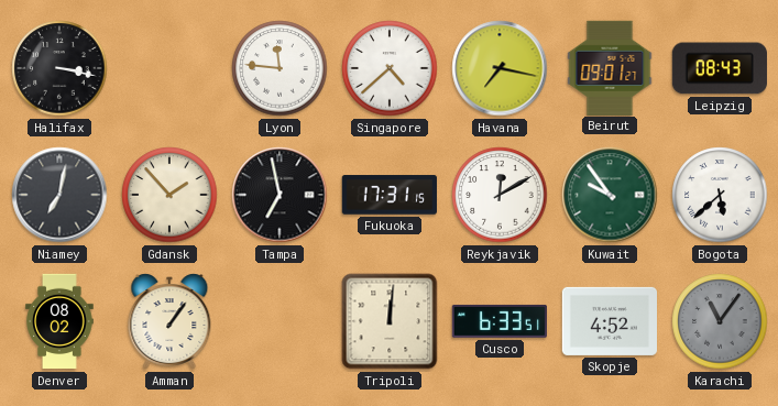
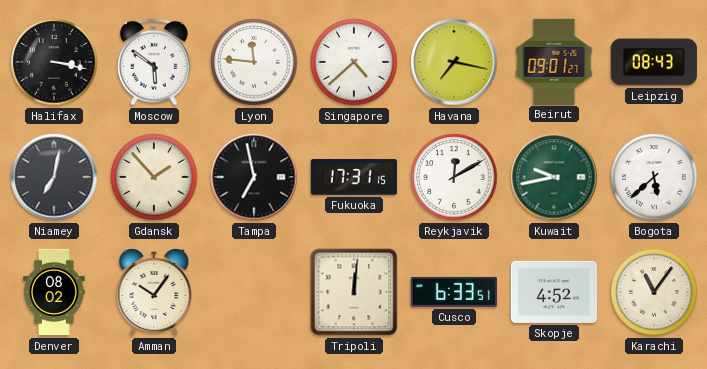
Moscow: none -> 5:51 (154, 62)
Kuwait: 9:54 -> 9:43 (554, 177)
Amman: 1:06 -> 10:06 (154, 292)
Karachi dial: grey -> cream (654, 292)
